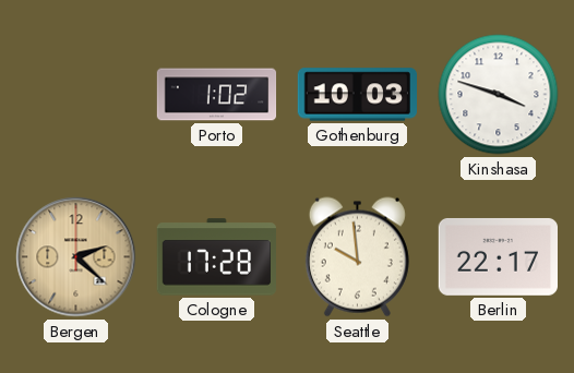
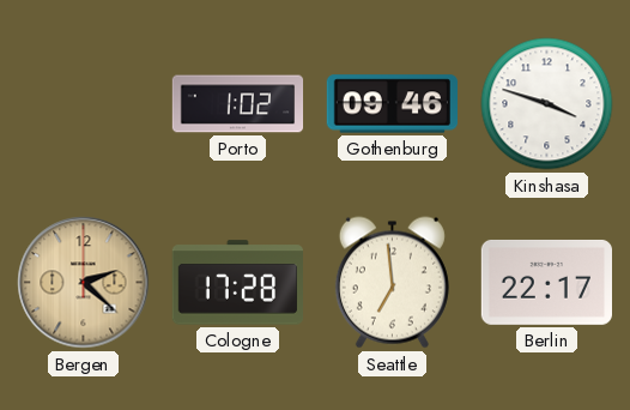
Gothenburg: 10:03 -> 09:46 (392, 104)
Seattle: 9:59 -> 6:59 (392, 283)
